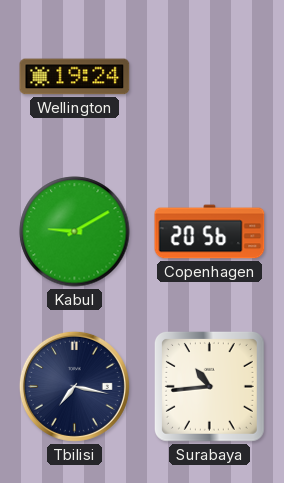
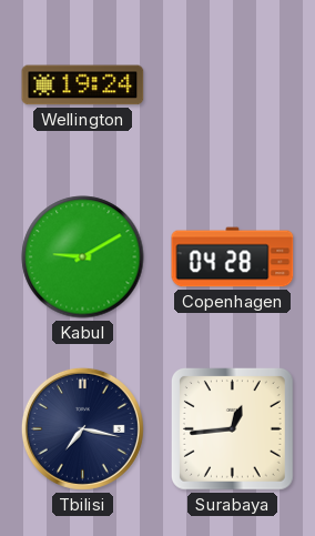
Copenhagen: 20:56 -> 04:28 (233, 257)
Surabaya: 10:44 -> 12:44 (232, 428)
